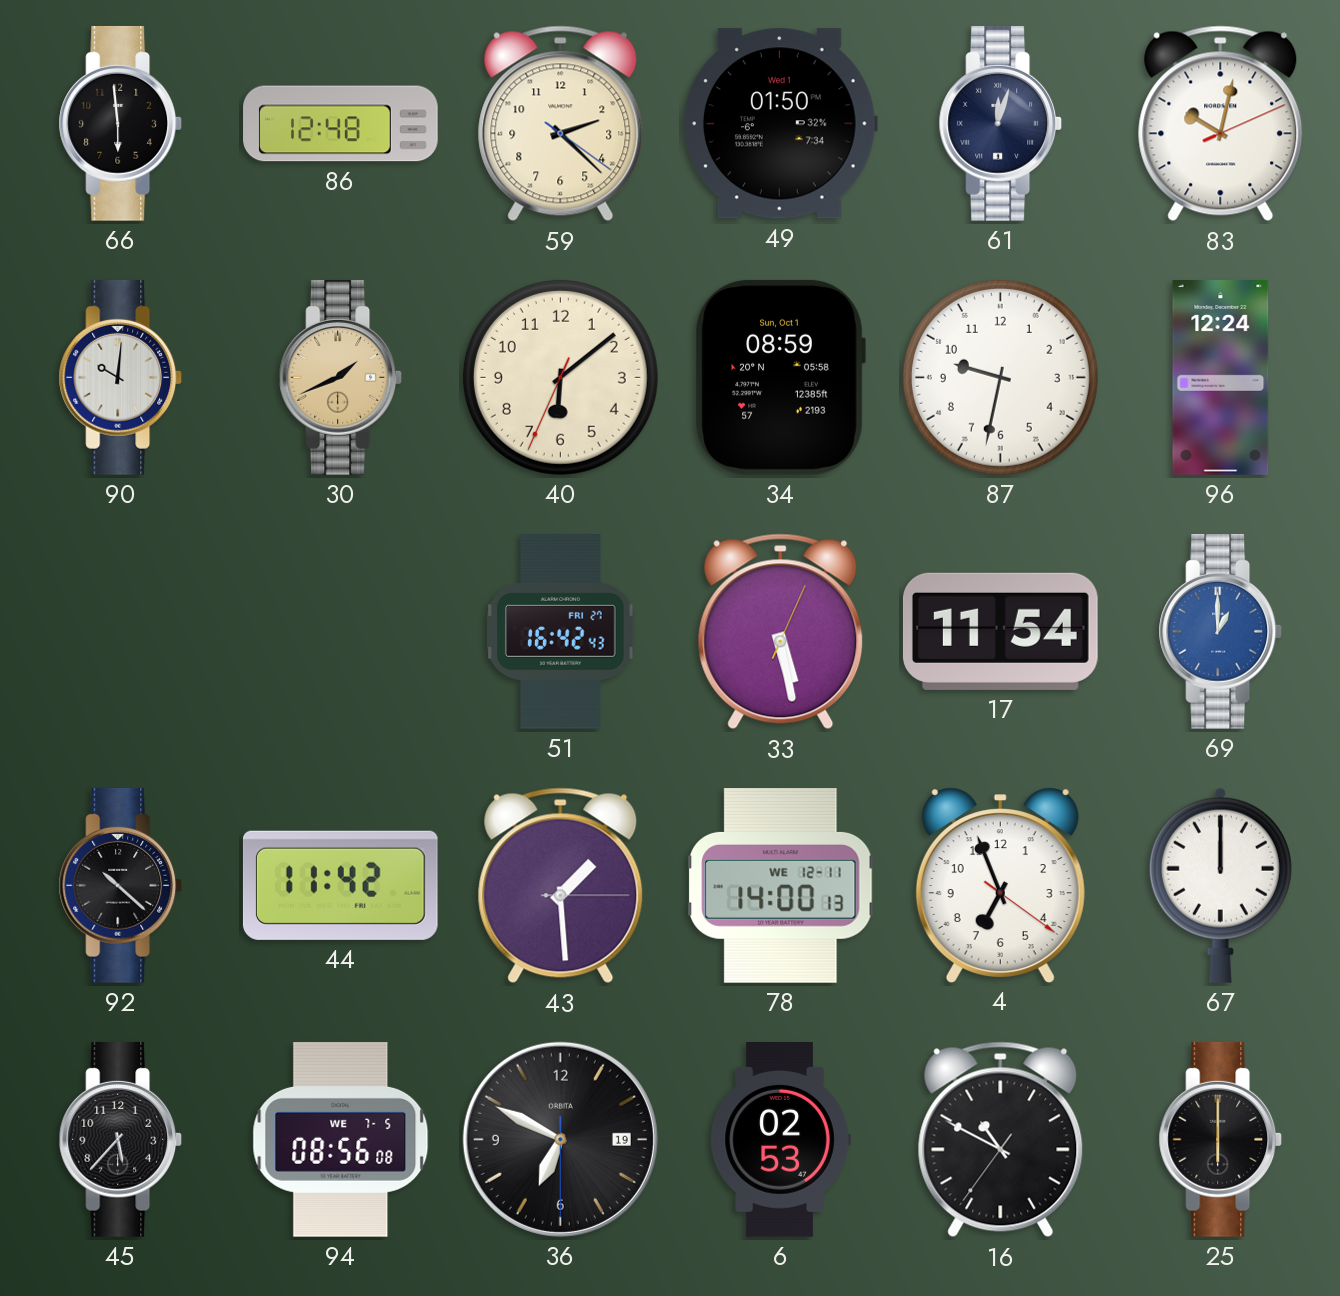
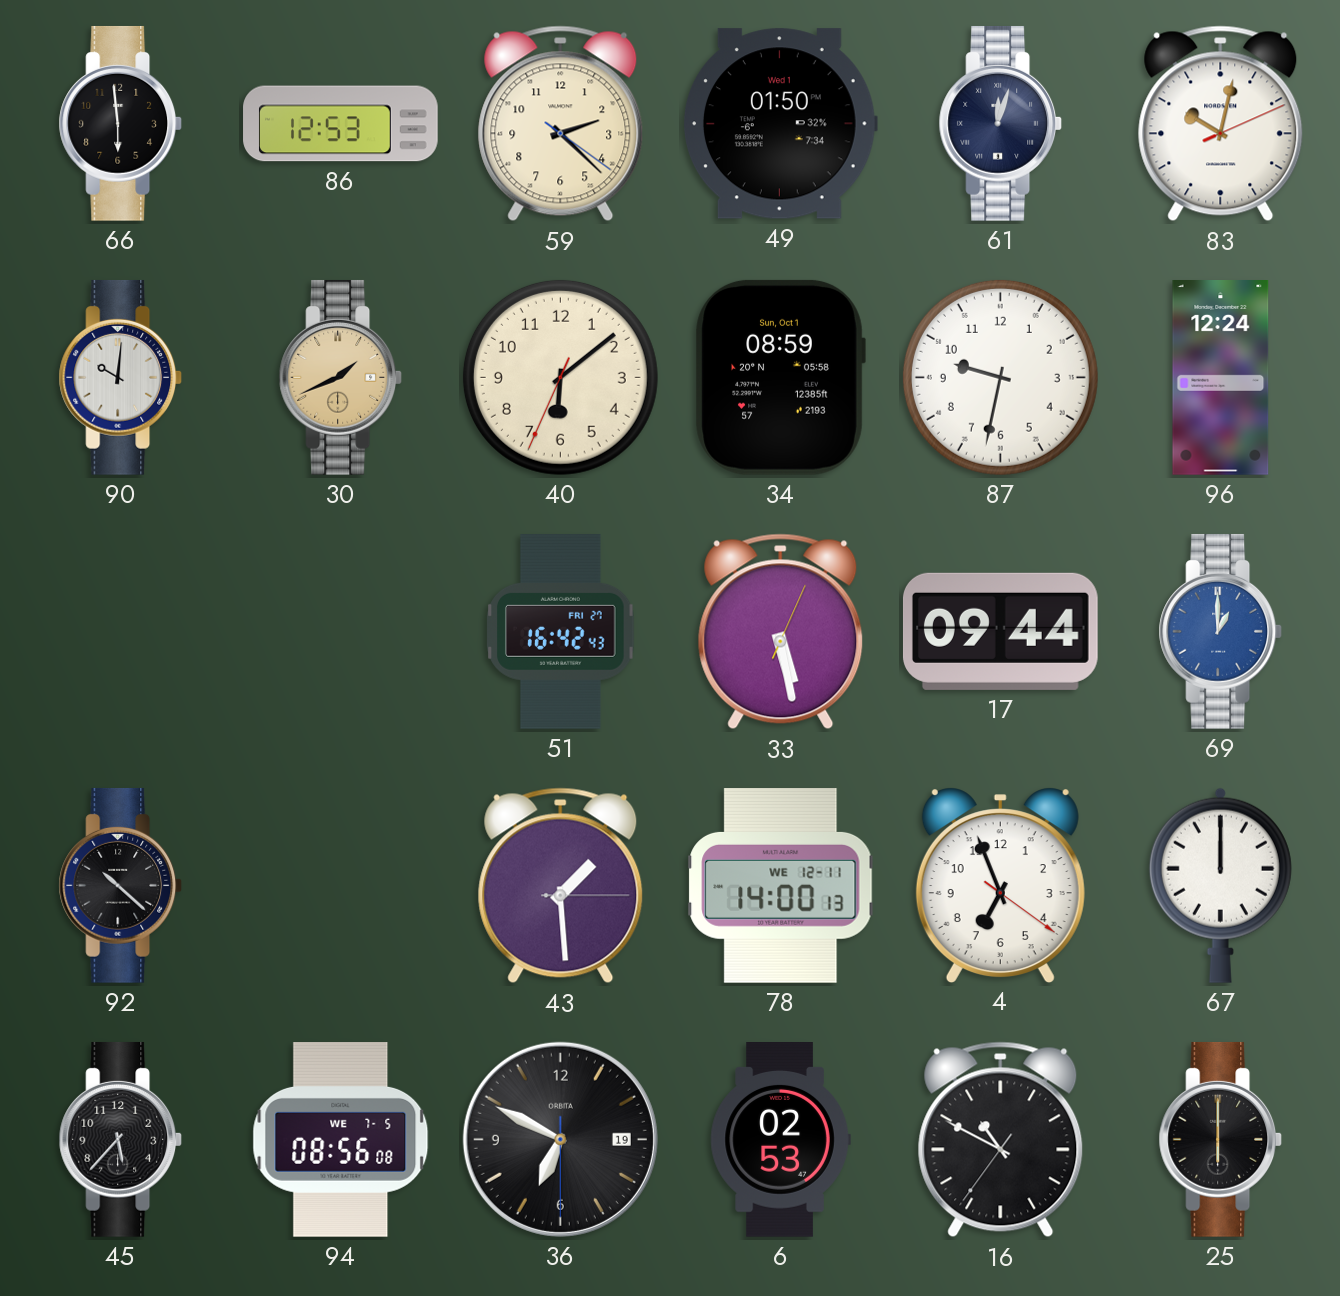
86: 12:48 -> 12:53 (341, 124)
17: 11:54 -> 09:44 (1000, 631)
44: 11:42 -> none (340, 885)
